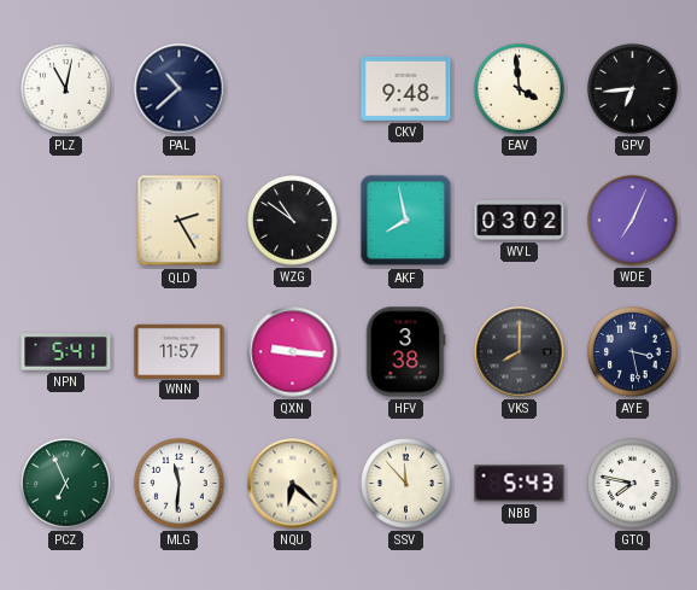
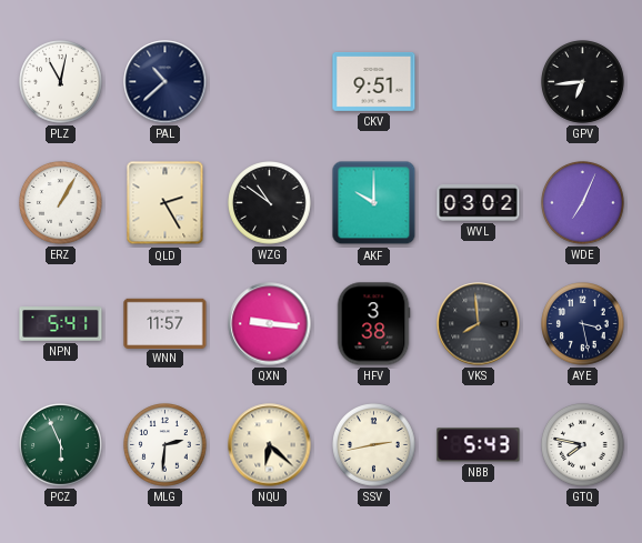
CKV: 9:48 -> 9:51 (374, 81)
EAV: 3:59 -> none (520, 89)
ERZ: none -> 1:05 (61, 203)
AKF: 7:58 -> 10:00 (374, 203)
VKS: 8:00 -> 7:59 (479, 324)
PCZ: 6:56 -> 5:56 (61, 445)
MLG: 11:31 -> 2:31 (165, 445)
SSV: 11:53 -> 2:43 (374, 445)
